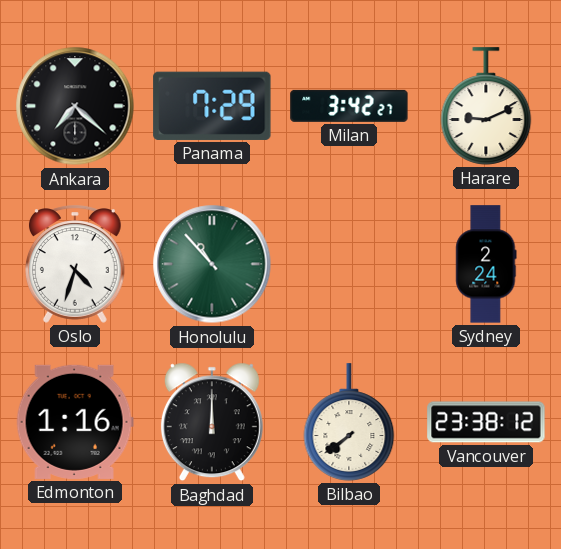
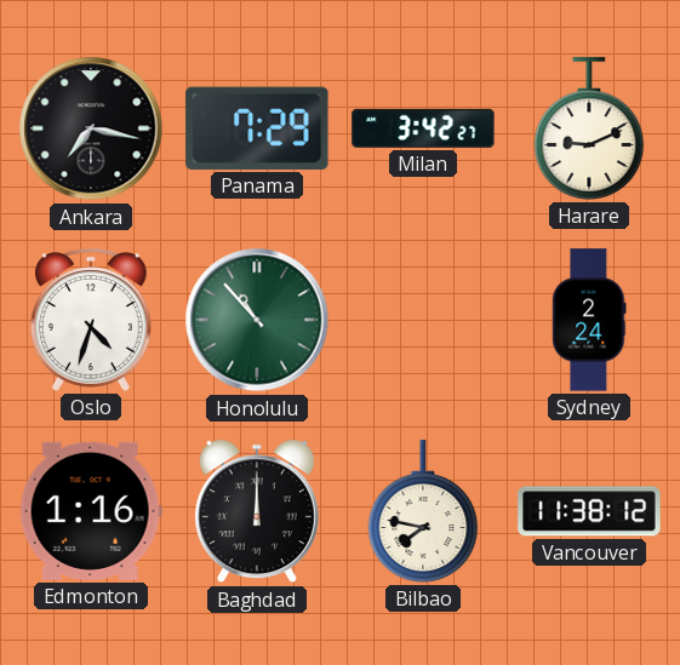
Ankara: 7:22 -> 7:17 (91, 128)
Bilbao: 7:39 -> 7:47 (423, 511)
Vancouver: 23:38 -> 11:38 (589, 511)
